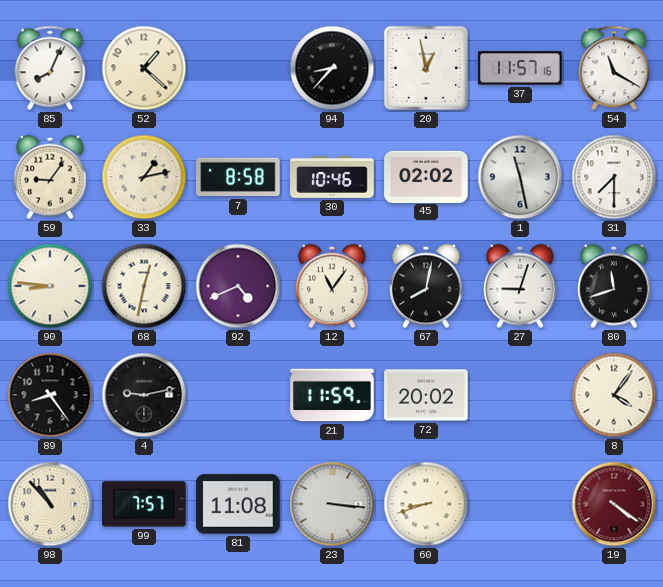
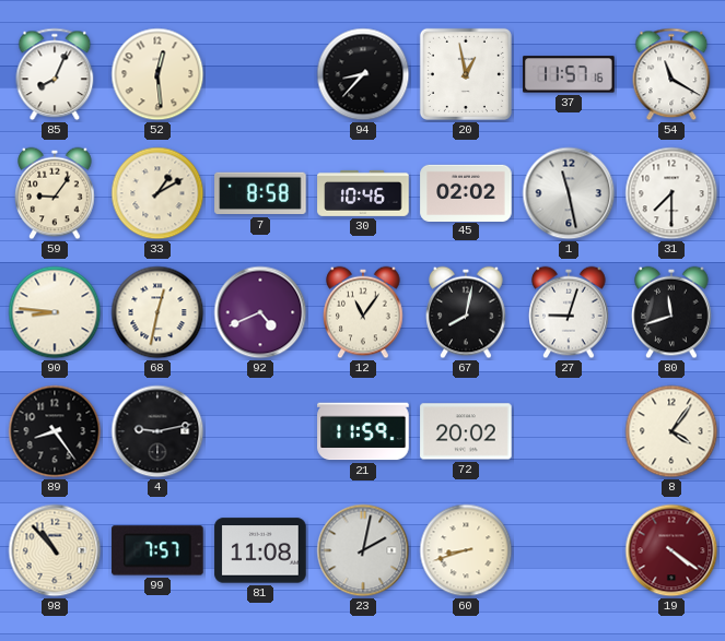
52: 1:22 -> 12:29 (157, 74)
33: 1:13 -> 1:10 (157, 193)
23: 3:16 -> 2:02 (363, 550)
